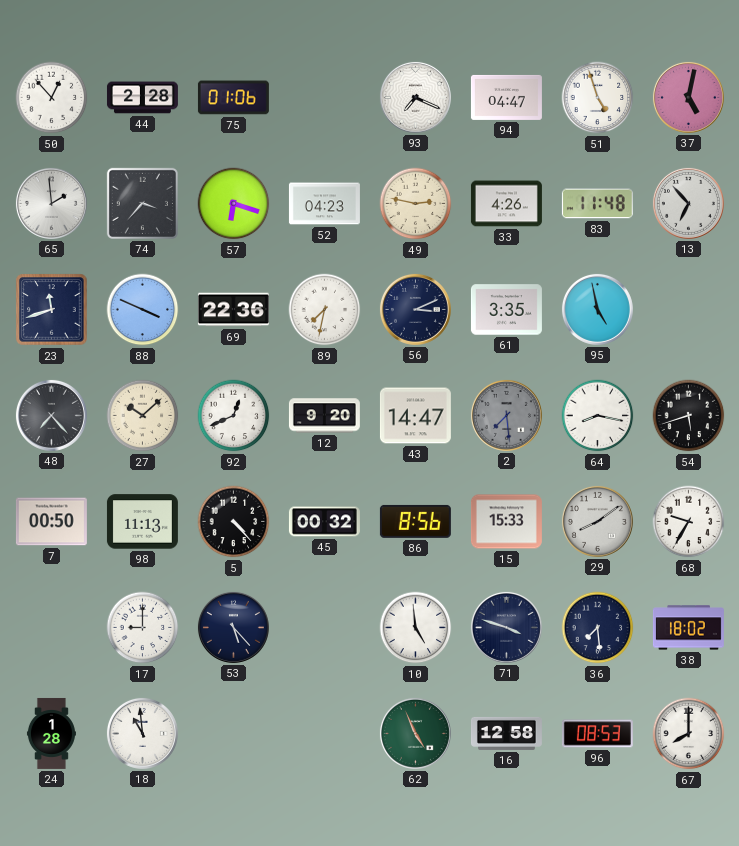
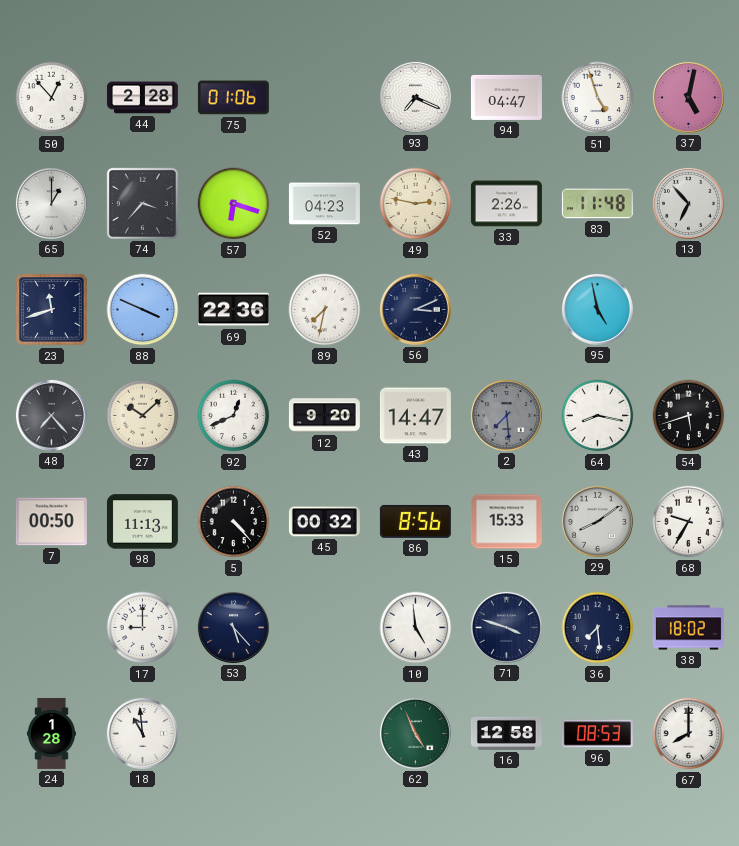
65: 1:59 -> 1:00 (51, 203)
33: 4:26 -> 2:26 (506, 204)
61: 3:35 -> none (506, 310)
